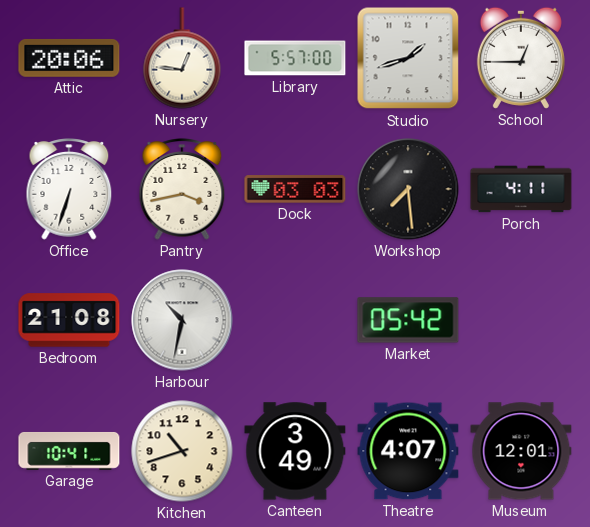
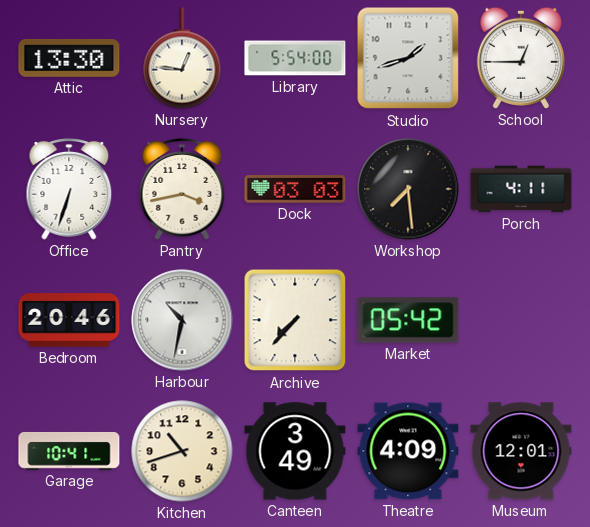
Attic: 20:06 -> 13:30 (69, 58)
Library: 5:57 -> 5:54 (295, 58)
Bedroom: 21:08 -> 20:46 (69, 320)
Archive: none -> 7:37 (295, 320)
Theatre: 4:07 -> 4:09 (408, 451)
